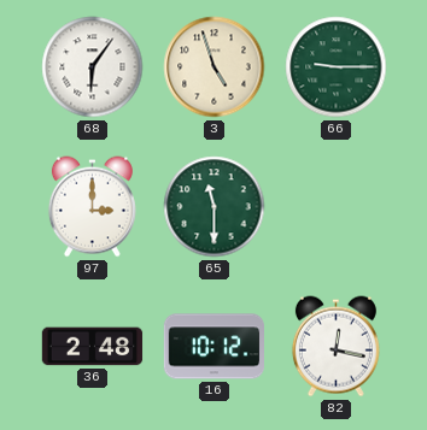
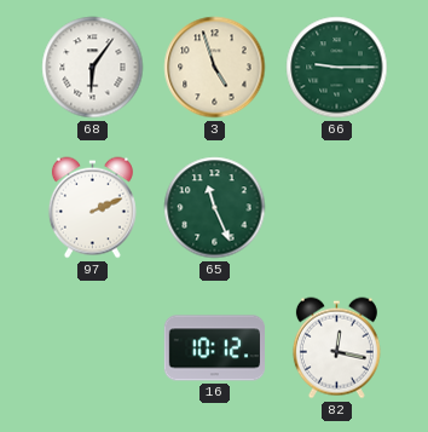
97: 3:00 -> 2:11 (92, 208)
65: 11:30 -> 11:26 (215, 208)
36: 2:48 -> none (93, 347)
